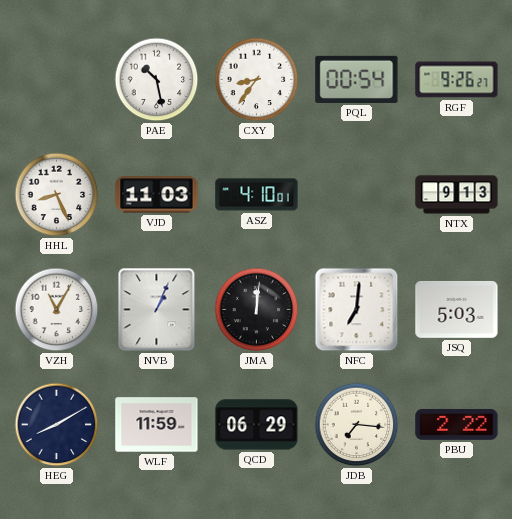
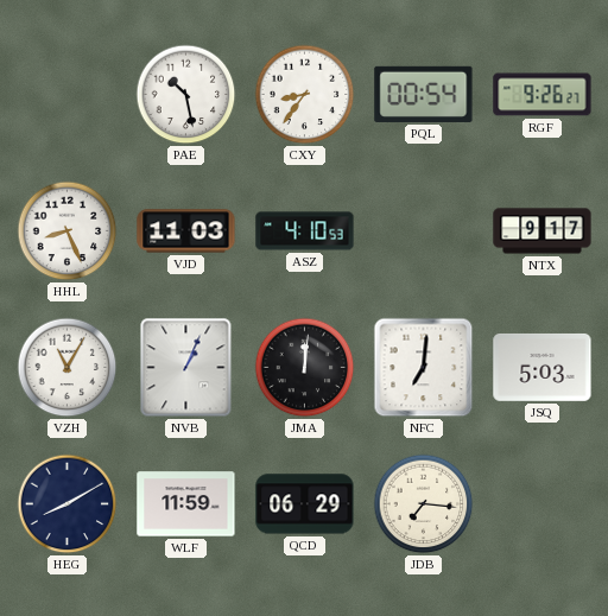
ASZ: 4:10:01 -> 4:10:53 (305, 231)
NTX: 9:13 -> 9:17 (543, 231)
PBU: 2:22 -> none (457, 424)
